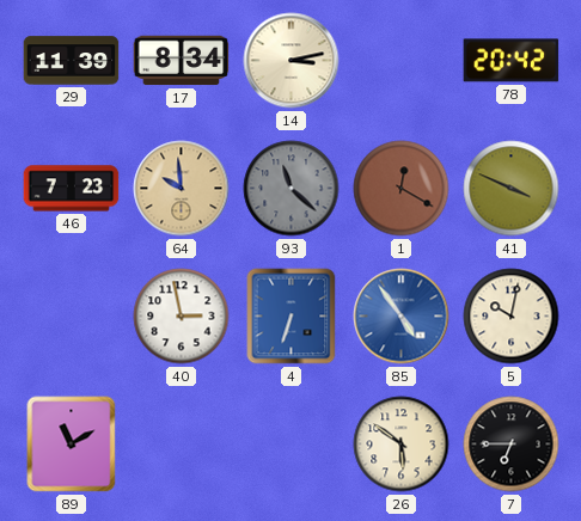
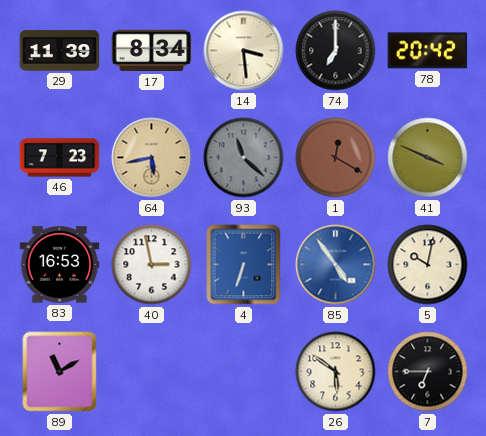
14: 3:13 -> 3:29 (244, 51)
74: none -> 7:00 (336, 51)
64: 9:59 -> 5:43 (152, 158)
83: none -> 16:53 (60, 265)
